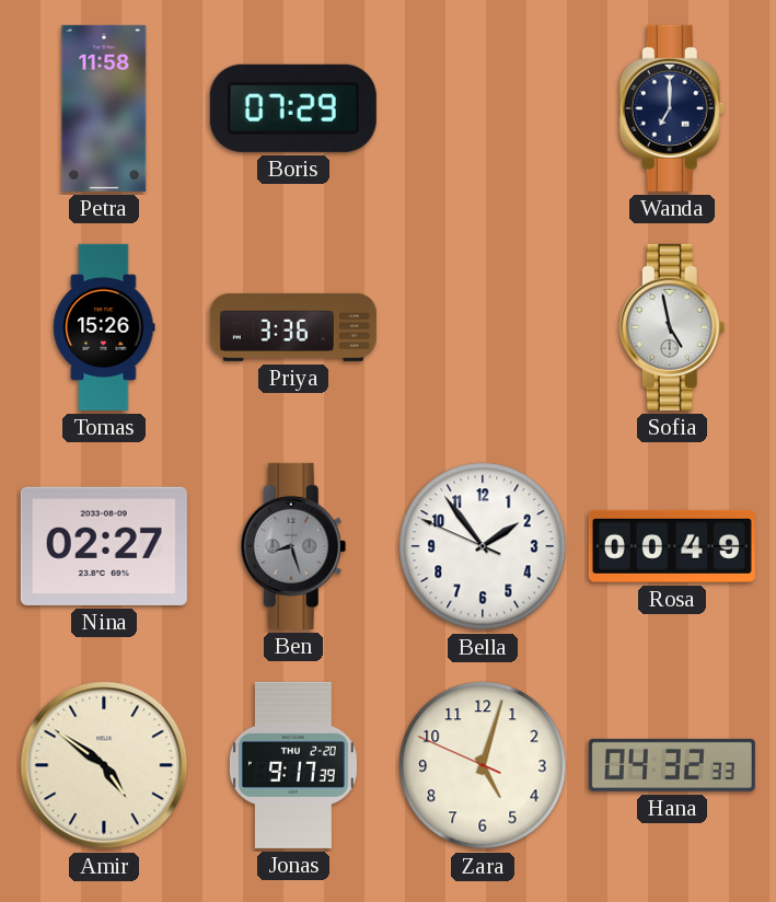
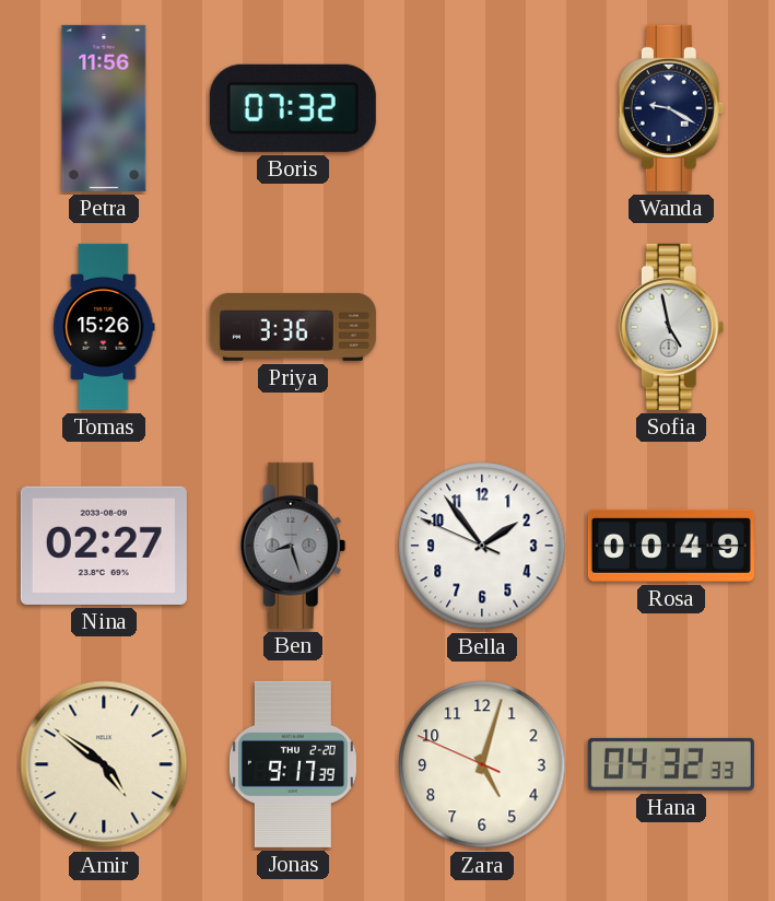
Petra: 11:58 -> 11:56 (104, 108)
Boris: 07:29 -> 07:32 (293, 108)
Wanda: 7:00 -> 9:20 (671, 108)
